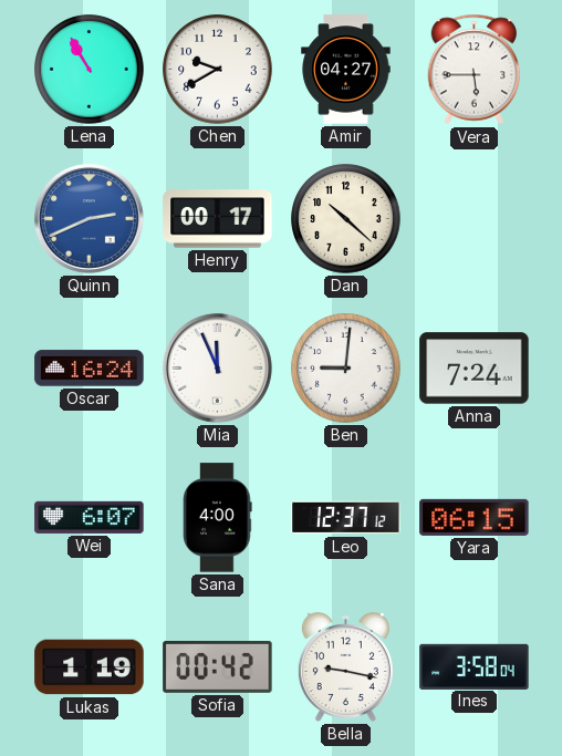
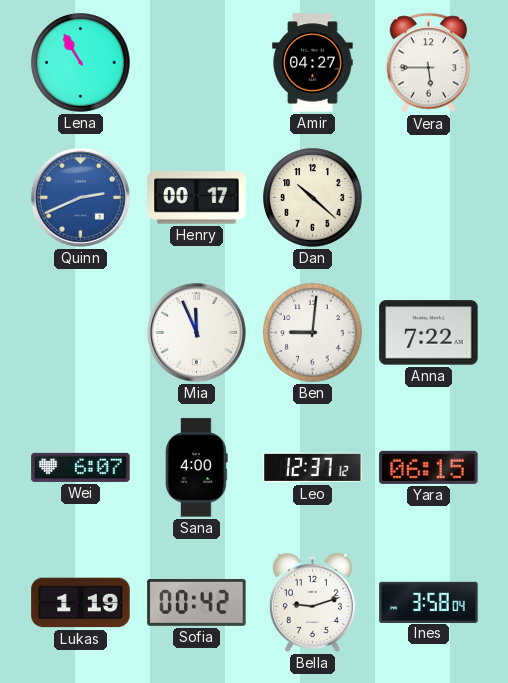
Chen: 9:40 -> none (218, 70)
Oscar: 16:24 -> none (90, 369)
Anna: 7:24 -> 7:22 (429, 333)
Bella: 9:17 -> 9:12 (312, 602)
